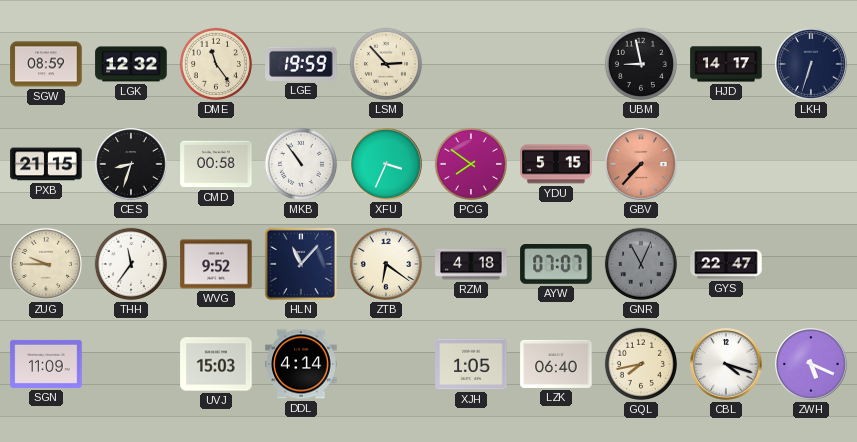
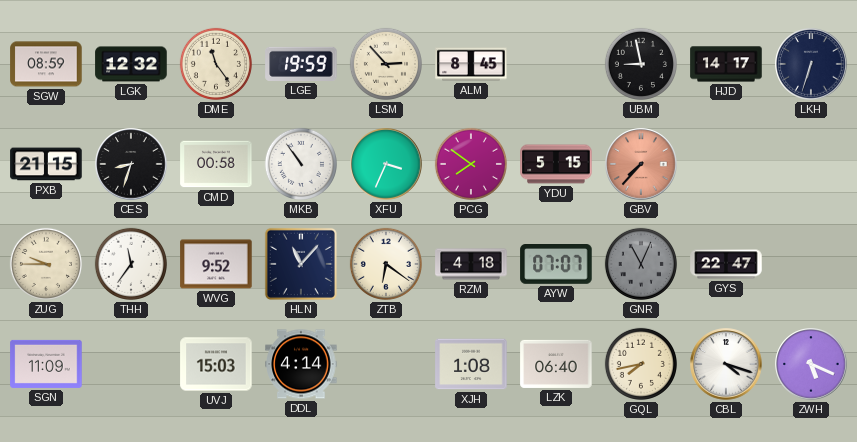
ALM: none -> 8:45 (471, 64)
XJH: 1:05 -> 1:08 (471, 364)
